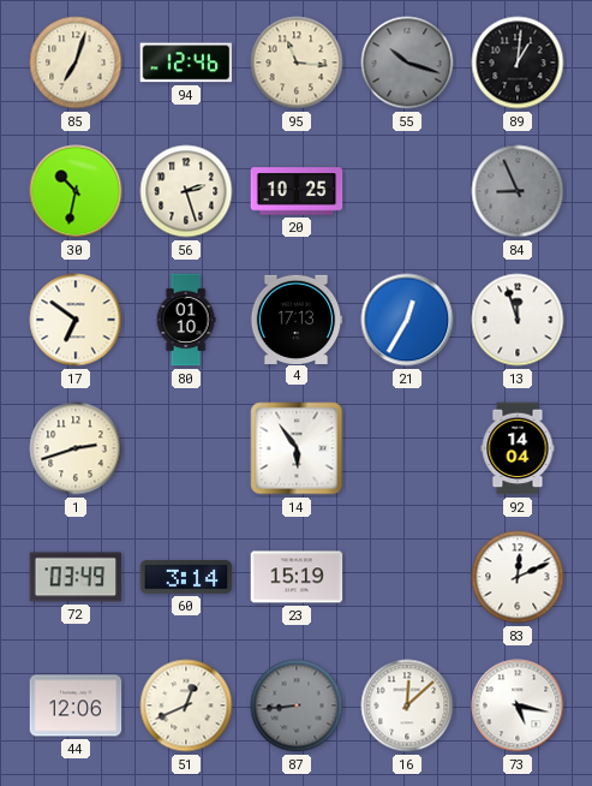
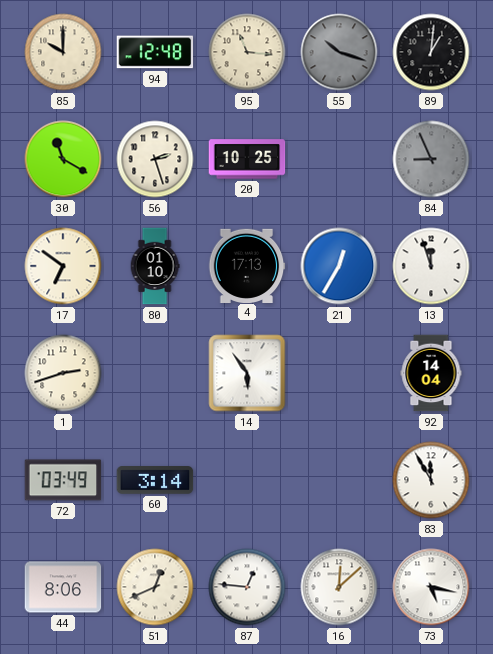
85: 7:03 -> 10:00 (63, 52)
94: 12:46 -> 12:48 (155, 52)
30: 10:32 -> 11:20 (63, 159)
23: 15:19 -> none (297, 577)
83: 12:11 -> 11:55 (431, 480)
44: 12:06 -> 8:06 (63, 587)
87: 8:44 -> 12:46 (247, 587)
87 dial: grey -> white (247, 587)
